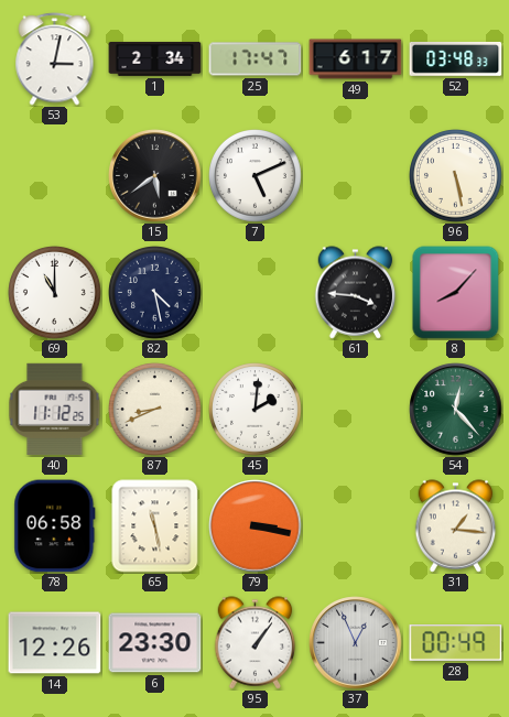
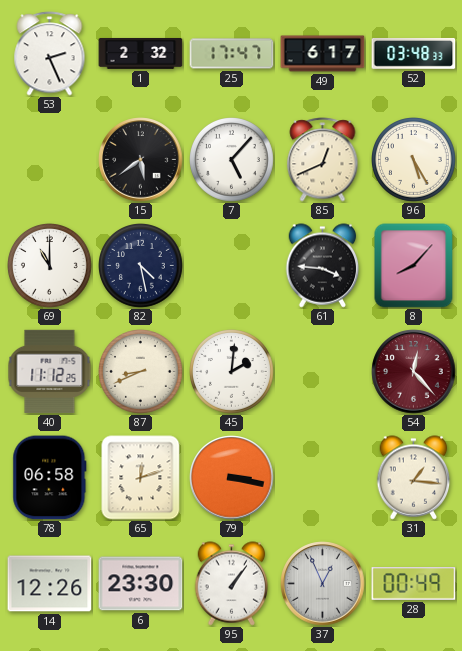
53: 3:02 -> 2:26 (50, 54)
1: 2:34 -> 2:32 (141, 53)
7: 5:11 -> 5:07 (232, 160)
85: none -> 12:41 (323, 160)
96: 5:28 -> 5:25 (414, 160)
54 dial: green -> burgundy (414, 372)
65: 11:28 -> 12:12 (141, 478)
